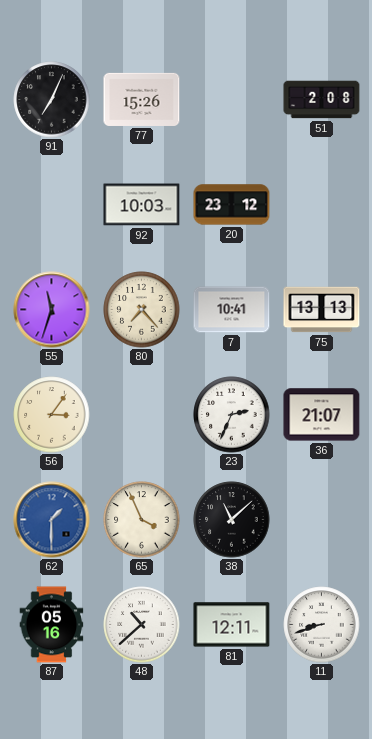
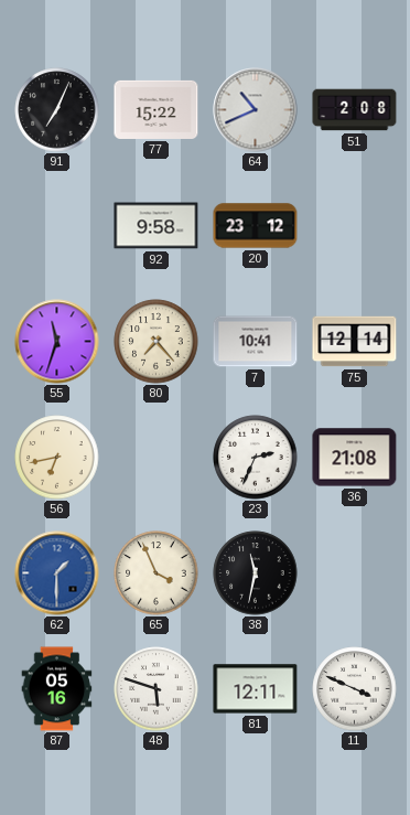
77: 15:26 -> 15:22 (157, 109)
64: none -> 10:41 (256, 110)
92: 10:03 -> 9:58 (157, 226)
75: 13:13 -> 12:14 (355, 342)
56: 3:06 -> 6:43 (57, 458)
36: 21:07 -> 21:08 (355, 458)
38: 11:08 -> 11:32 (256, 573)
48: 10:38 -> 5:48 (157, 689)
11: 8:42 -> 3:49 (355, 689)
